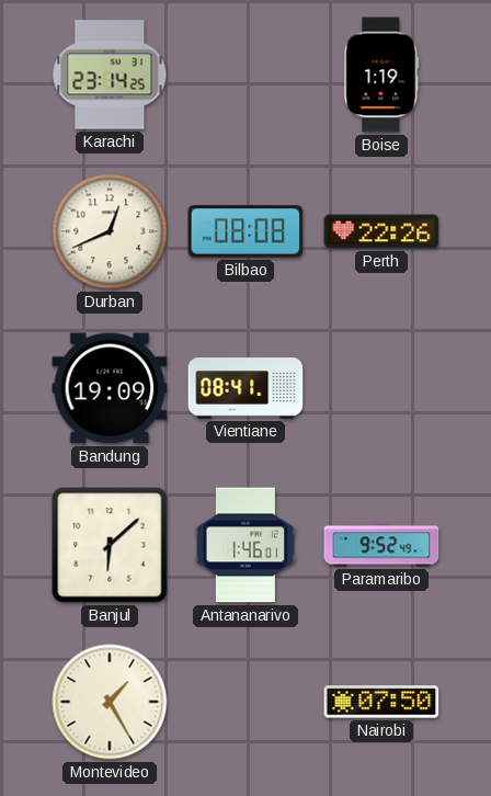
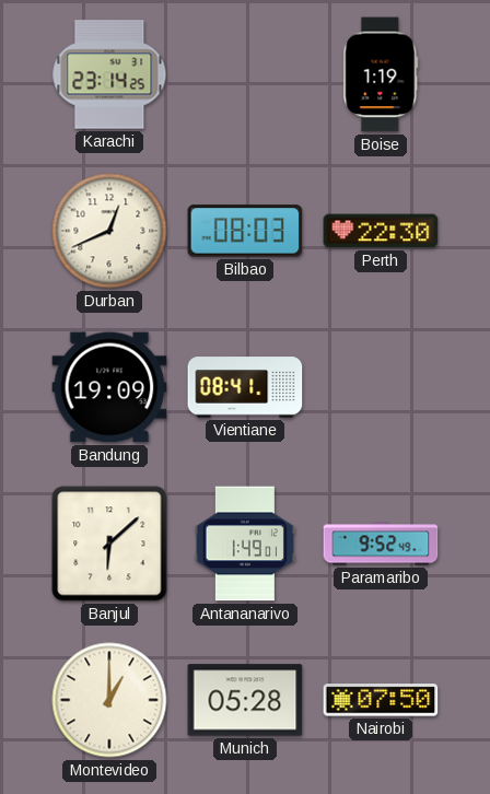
Bilbao: 08:08 -> 08:03 (245, 231)
Perth: 22:26 -> 22:30 (381, 231)
Antananarivo: 1:46 -> 1:49 (245, 544)
Montevideo: 1:25 -> 1:00 (109, 700)
Munich: none -> 05:28 (245, 700)
